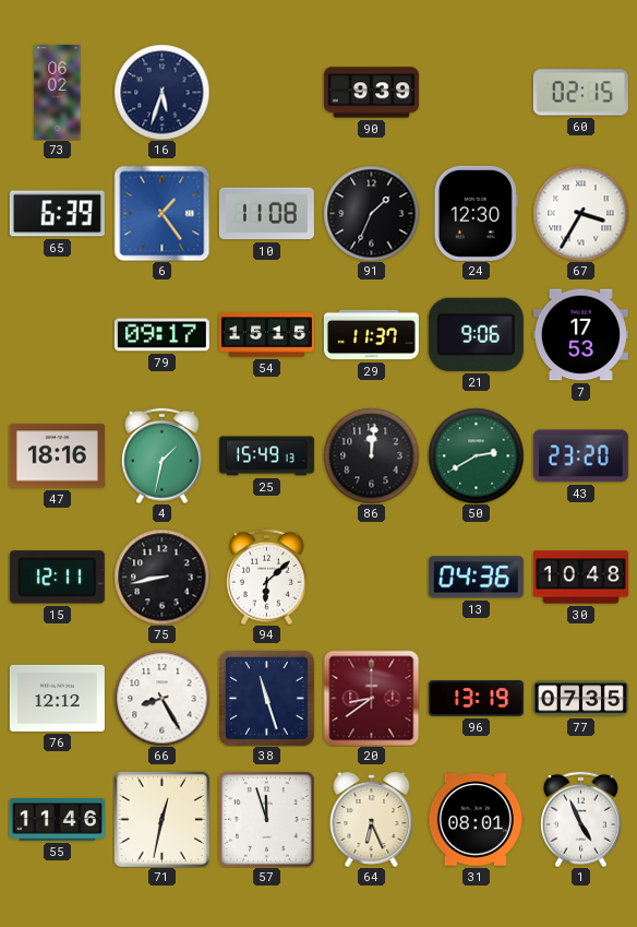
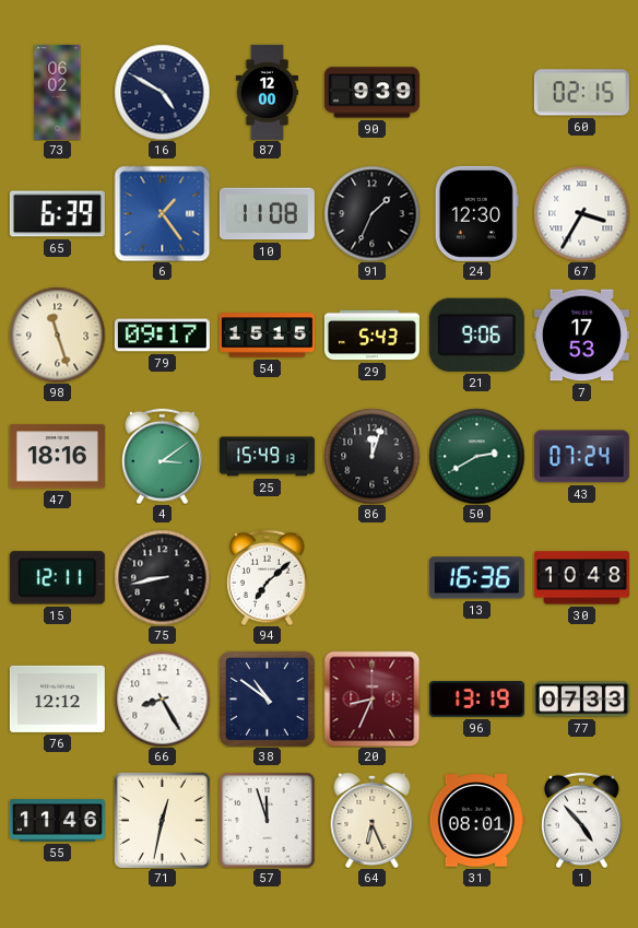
16: 5:33 -> 4:50 (162, 92)
87: none -> 12:00 (267, 92)
98: none -> 11:27 (57, 334)
29: 11:37 -> 5:43 (371, 336)
4: 1:32 -> 3:09 (162, 456)
86: 12:01 -> 12:03 (371, 456)
43: 23:20 -> 07:24 (581, 457)
94: 6:08 -> 7:08 (267, 577)
13: 04:36 -> 16:36 (476, 578)
38: 11:27 -> 10:51 (267, 698)
20: 8:39 -> 8:34 (371, 698)
77: 07:35 -> 07:33 (581, 700)
1: 4:56 -> 4:53 (581, 820)
